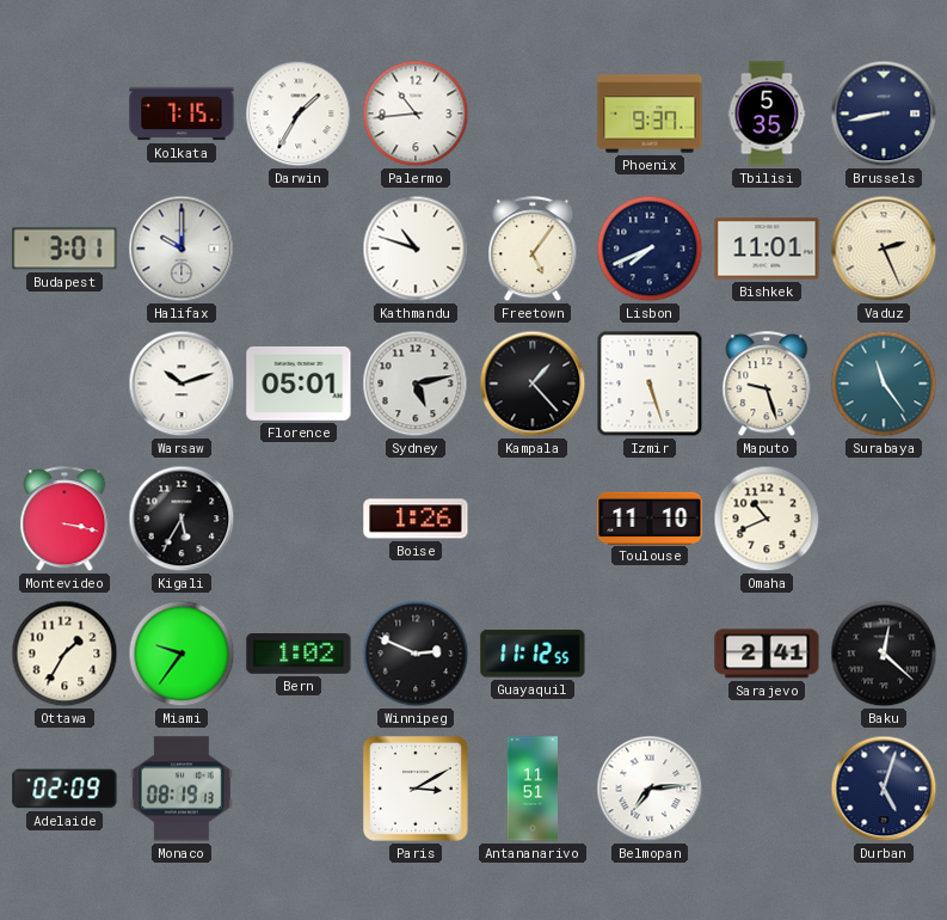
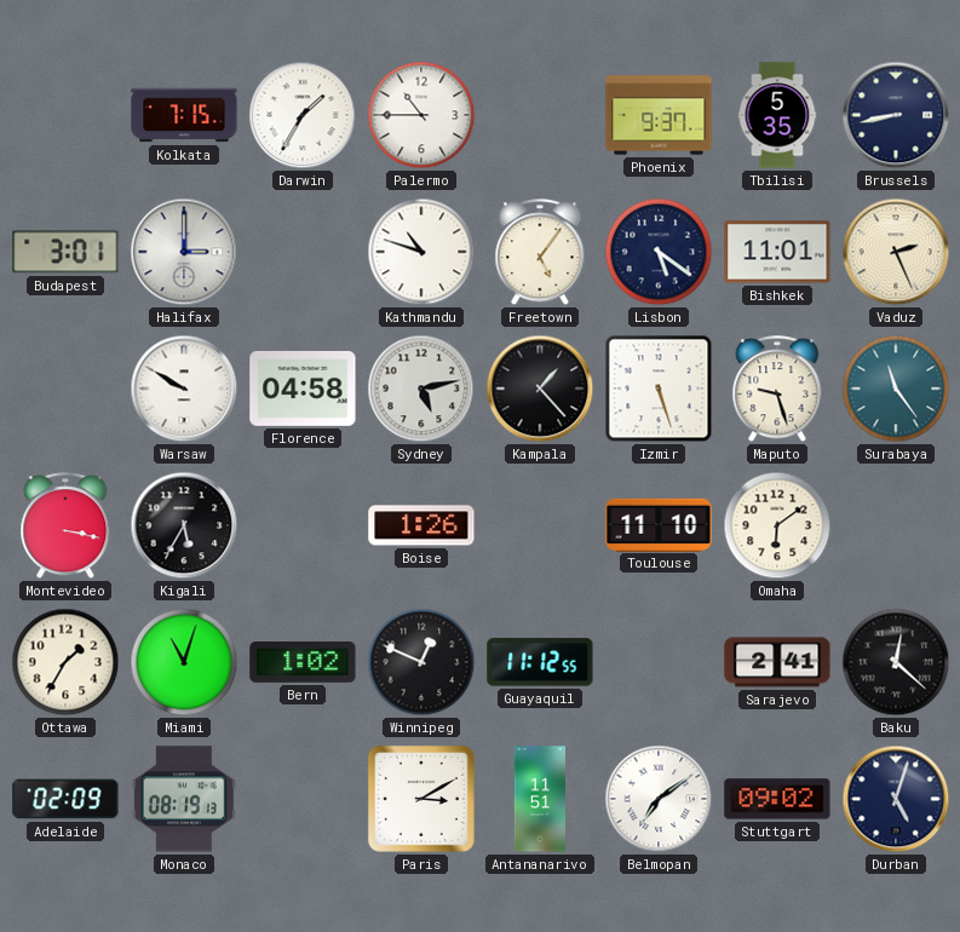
Palermo: 10:44 -> 10:45 (421, 115)
Halifax: 10:00 -> 3:00 (184, 252)
Lisbon: 7:41 -> 5:21 (659, 252)
Warsaw: 10:12 -> 9:50 (184, 389)
Florence: 05:01 -> 04:58 (303, 389)
Omaha: 10:41 -> 6:09 (777, 525)
Miami: 9:36 -> 11:03 (184, 662)
Winnipeg: 2:49 -> 12:49 (421, 662)
Belmopan: 7:14 -> 7:09 (659, 799)
Stuttgart: none -> 09:02 (777, 799)
